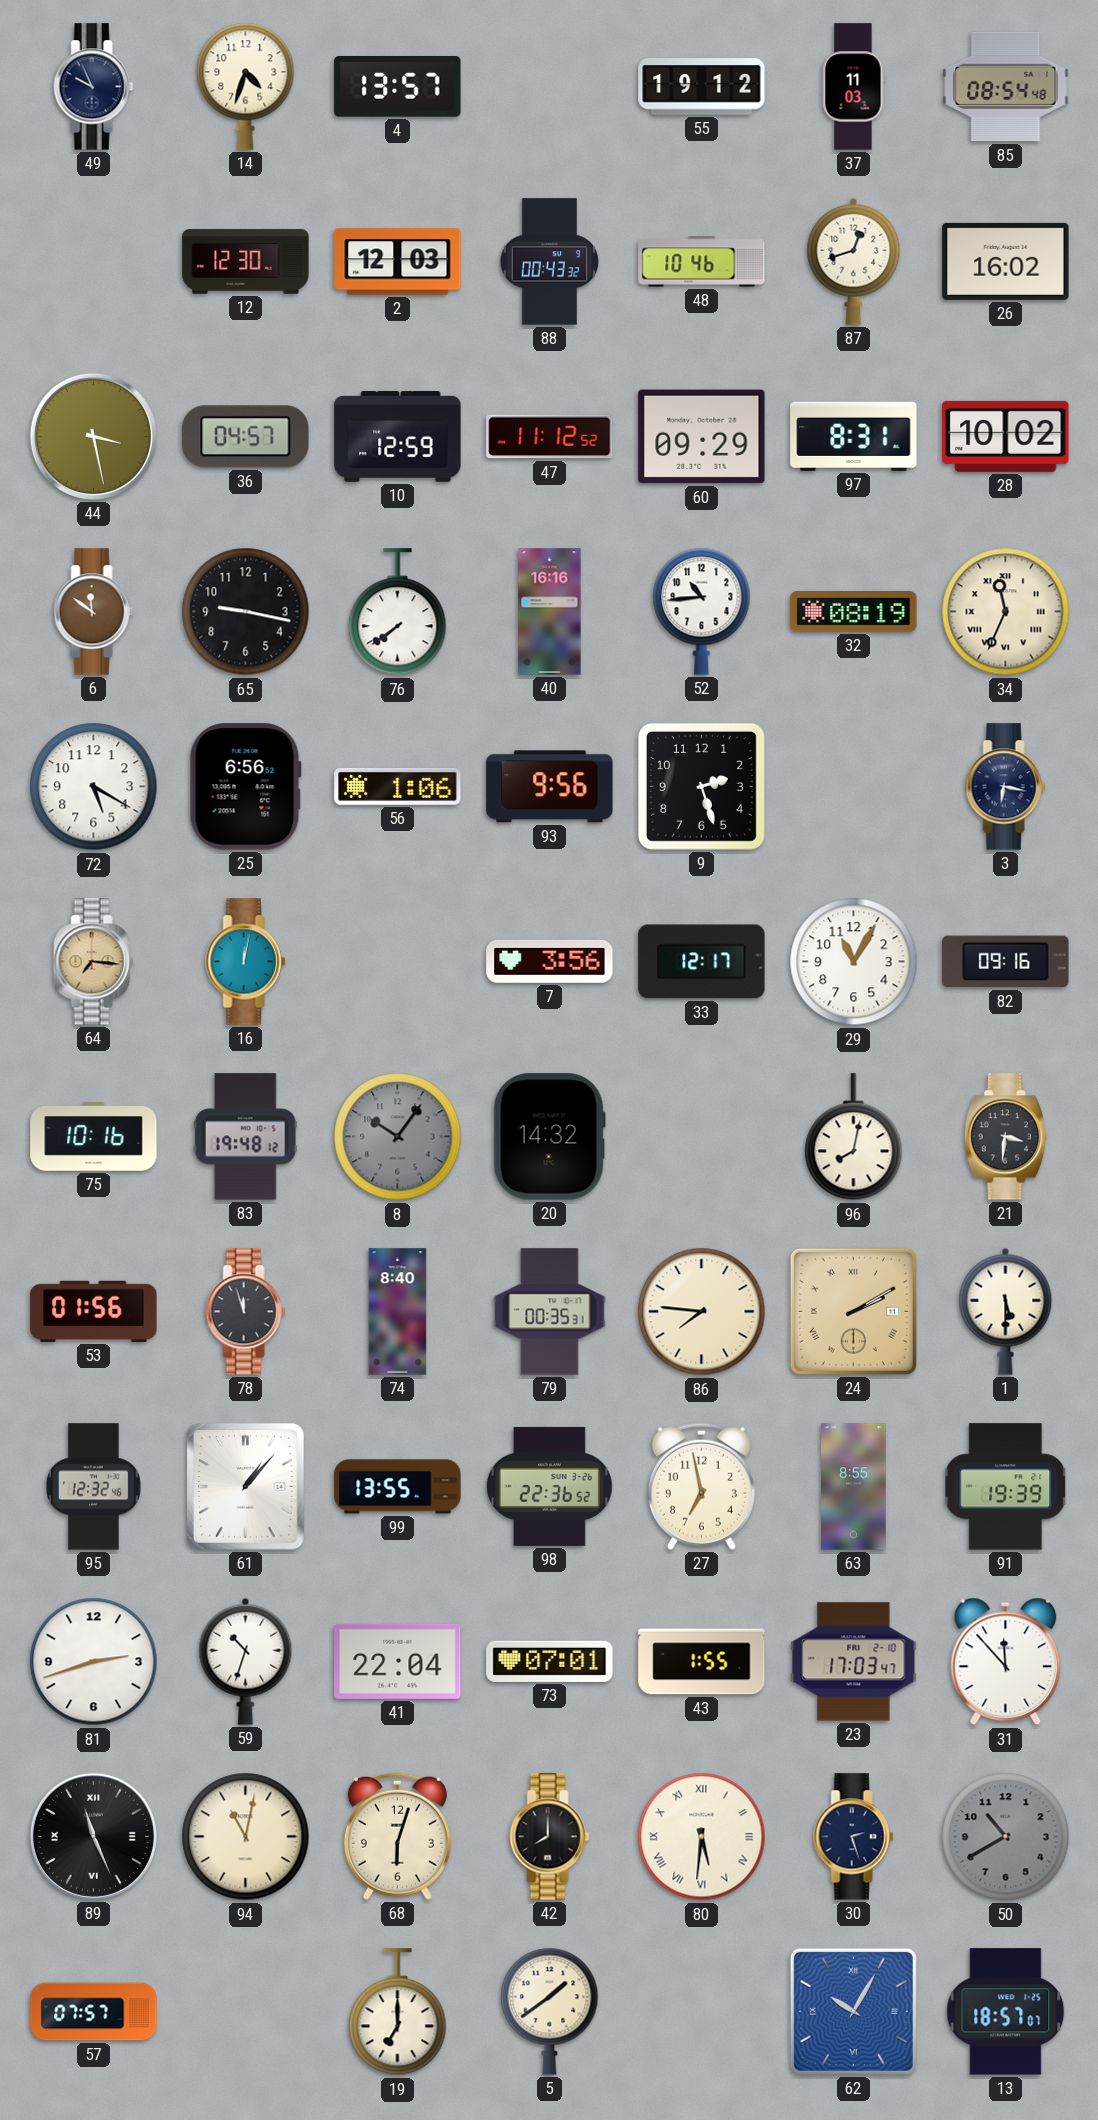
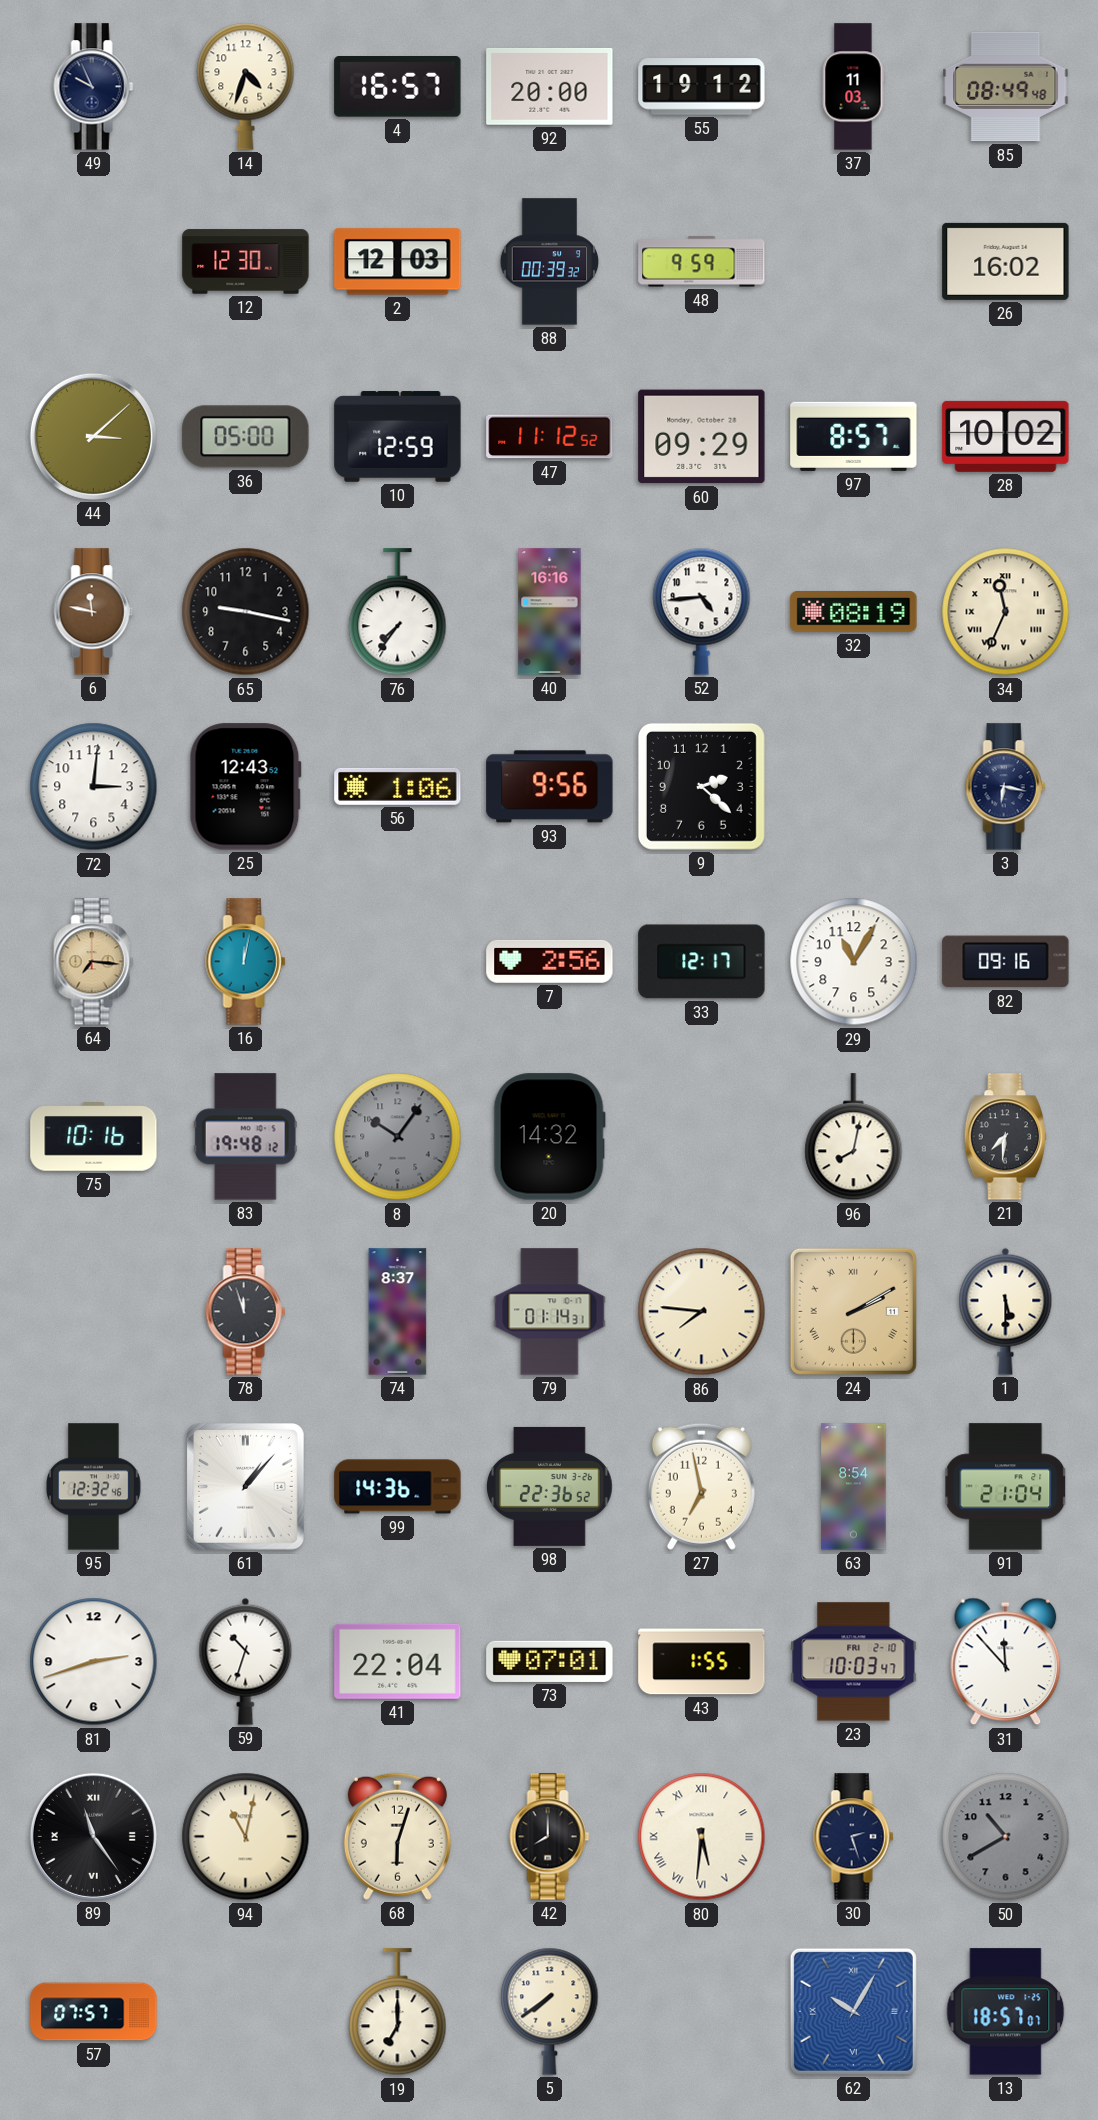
4: 13:57 -> 16:57 (398, 87)
92: none -> 20:00 (550, 86)
85: 08:54 -> 08:49 (1006, 87)
88: 00:43 -> 00:39 (550, 262)
48: 10:46 -> 9:59 (702, 262)
87: 12:42 -> none (854, 261)
44: 3:28 -> 3:08 (93, 436)
36: 04:57 -> 05:00 (246, 437)
97: 8:31 -> 8:57 (854, 436)
6: 11:51 -> 11:47 (94, 612)
76: 7:39 -> 7:36 (398, 612)
52: 10:44 -> 4:44 (702, 611)
72: 5:20 -> 3:01 (94, 787)
25: 6:56 -> 12:43 (245, 787)
9: 2:27 -> 2:22 (701, 786)
7: 3:56 -> 2:56 (550, 961)
21: 3:31 -> 7:31 (1006, 1137)
53: 01:56 -> none (94, 1311)
74: 8:40 -> 8:37 (398, 1312)
79: 00:35 -> 01:14 (550, 1312)
99: 13:55 -> 14:36 (398, 1487)
63: 8:55 -> 8:54 (854, 1487)
91: 19:39 -> 21:04 (1006, 1487)
23: 17:03 -> 10:03 (854, 1662)
89: 11:26 -> 11:24 (93, 1836)
5: 1:39 -> 7:39 (550, 2011)
